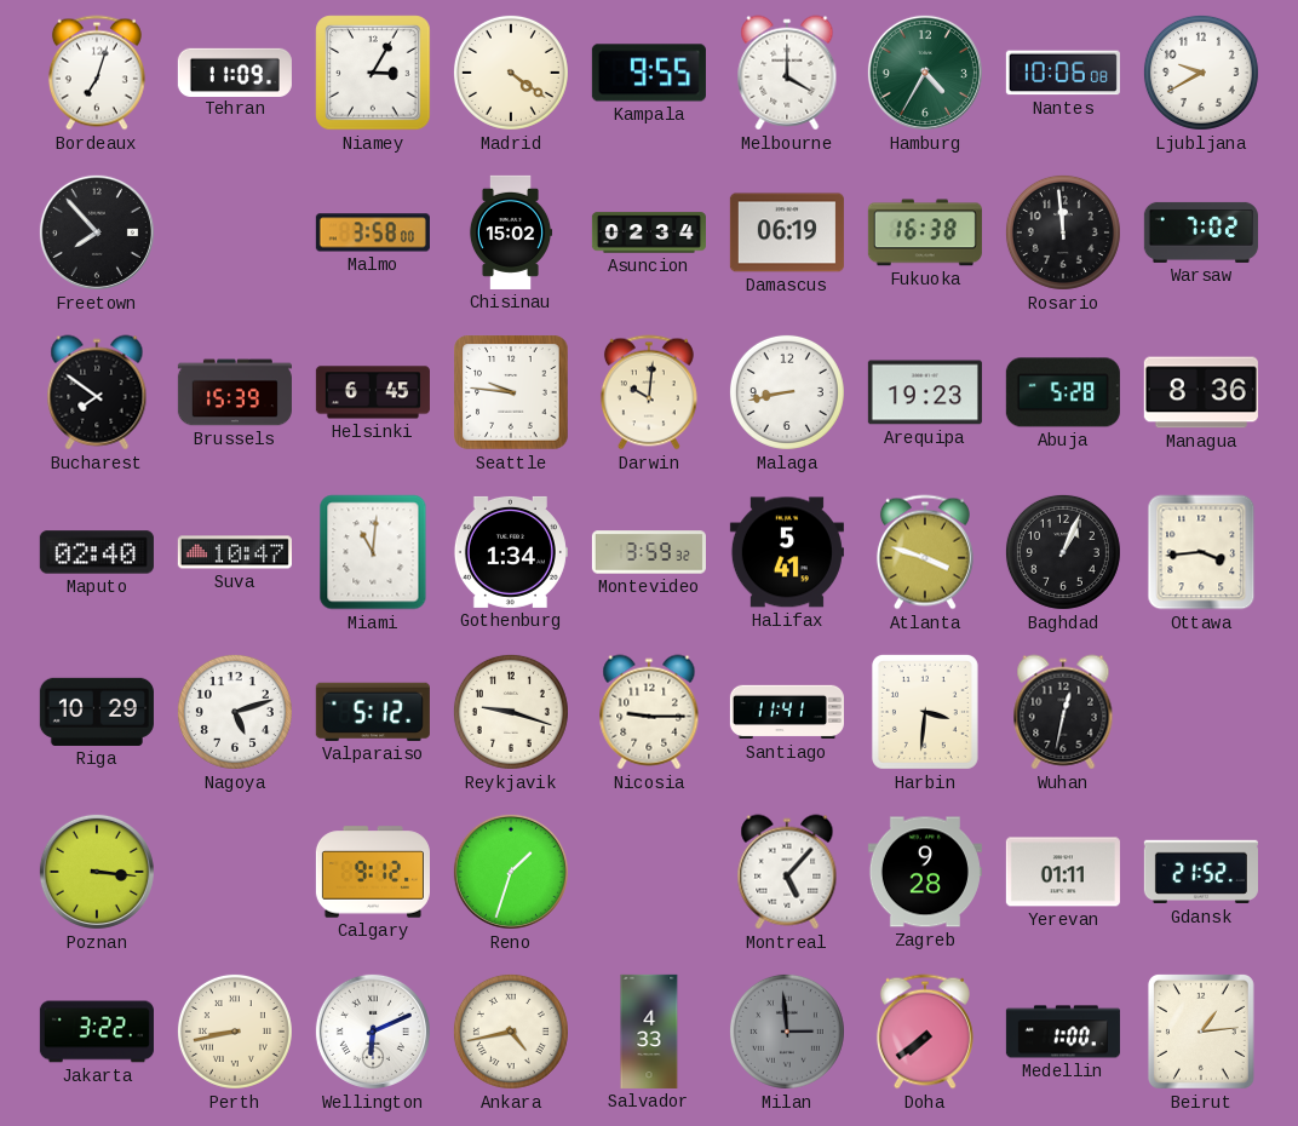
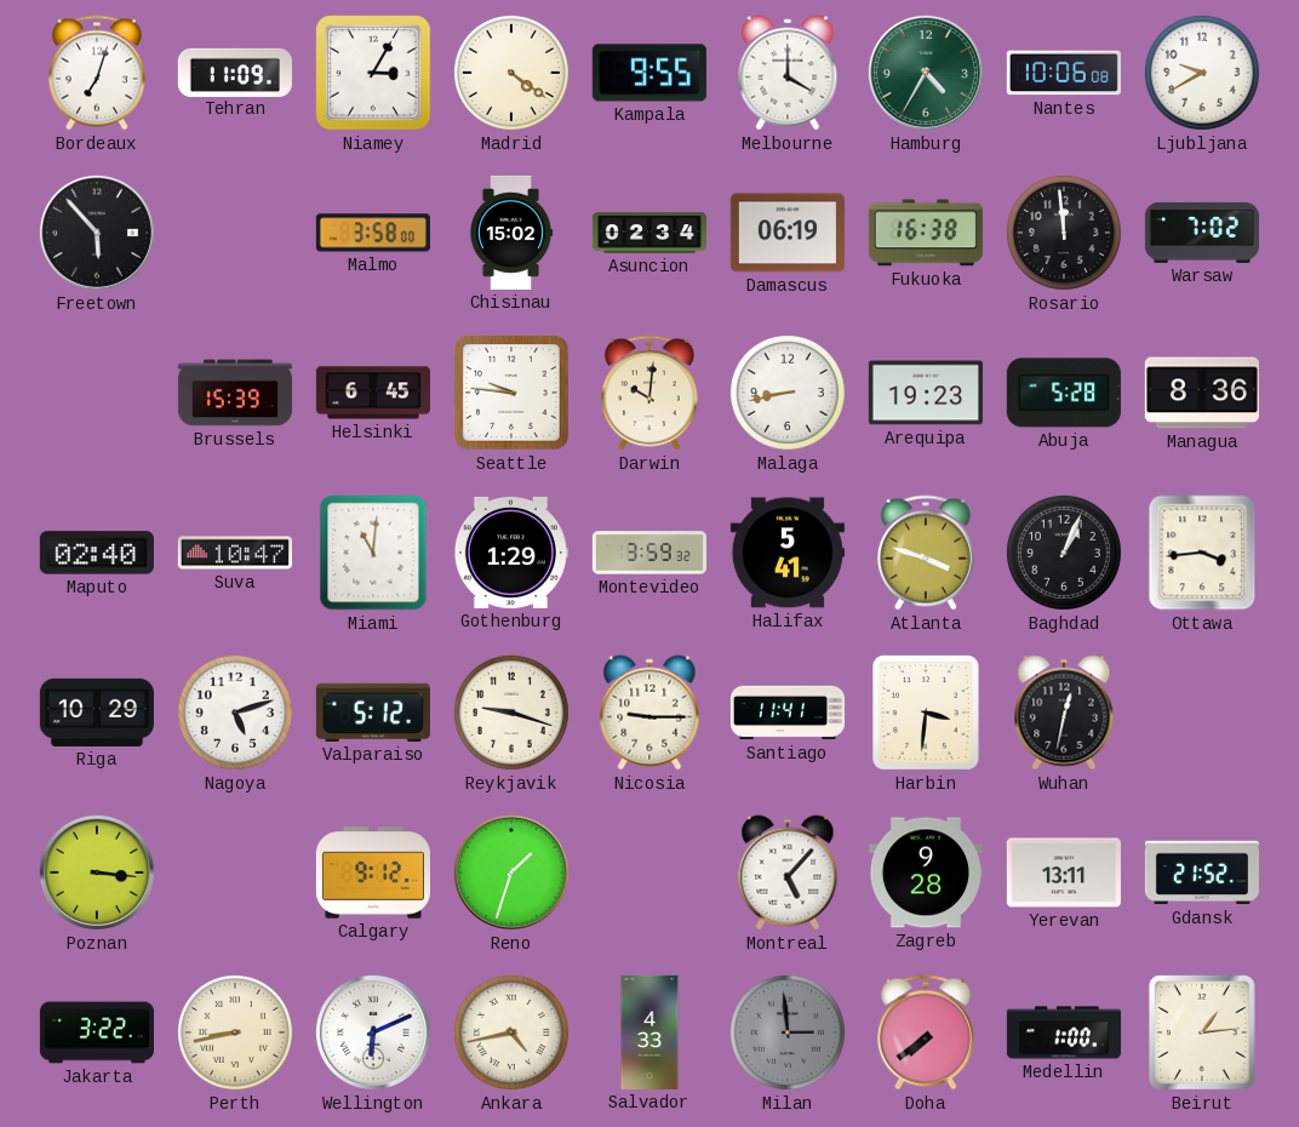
Freetown: 7:53 -> 5:53 (97, 233)
Bucharest: 7:51 -> none (97, 392)
Gothenburg: 1:34 -> 1:29 (510, 553)
Yerevan: 01:11 -> 13:11 (1064, 873)
